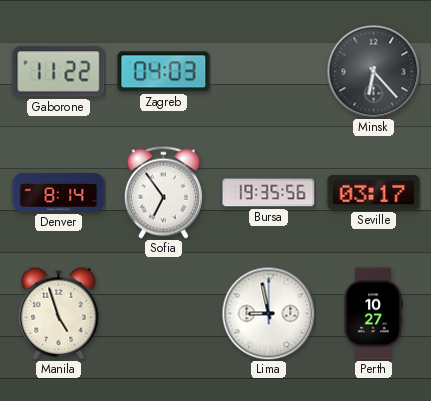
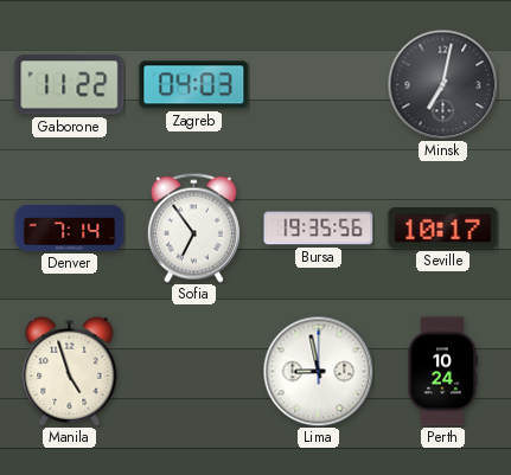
Minsk: 6:23 -> 7:02 (442, 84)
Denver: 8:14 -> 7:14 (70, 227)
Seville: 03:17 -> 10:17 (443, 229)
Perth: 10:27 -> 10:24 (443, 372)
